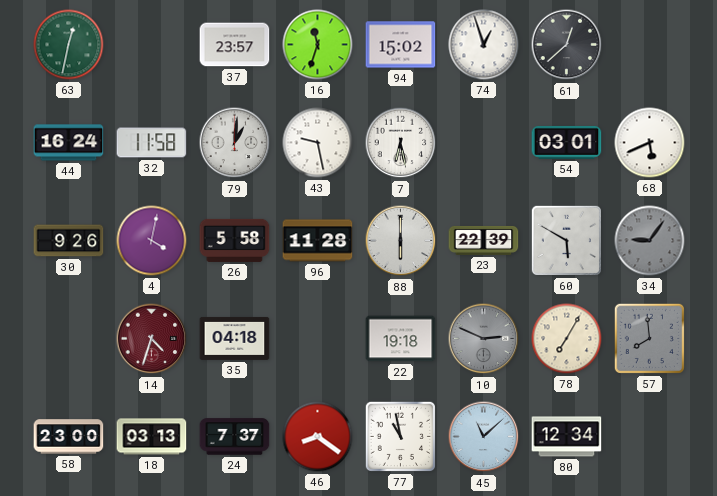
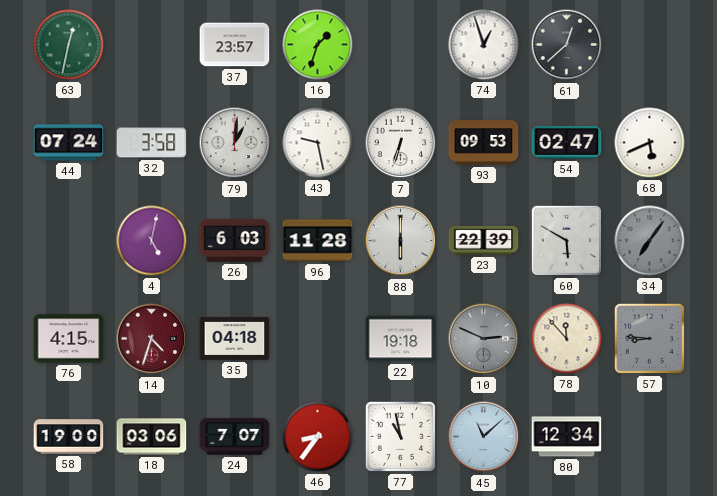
16: 11:33 -> 1:33 (318, 45)
94: 15:02 -> none (401, 45)
44: 16:24 -> 07:24 (69, 143)
32: 11:58 -> 3:58 (152, 143)
7: 6:28 -> 6:33 (401, 143)
93: none -> 09:53 (484, 143)
54: 03:01 -> 02:47 (567, 142)
30: 9:26 -> none (69, 241)
4: 4:02 -> 5:02 (152, 241)
26: 5:58 -> 6:03 (235, 240)
34: 9:06 -> 7:06 (650, 241)
76: none -> 4:15 (69, 339)
78: 7:05 -> 11:53 (567, 339)
57: 7:59 -> 8:46 (649, 338)
58: 23:00 -> 19:00 (69, 437)
18: 03:13 -> 03:06 (152, 437)
24: 7:37 -> 7:07 (235, 437)
46: 8:21 -> 8:36 (318, 437)
